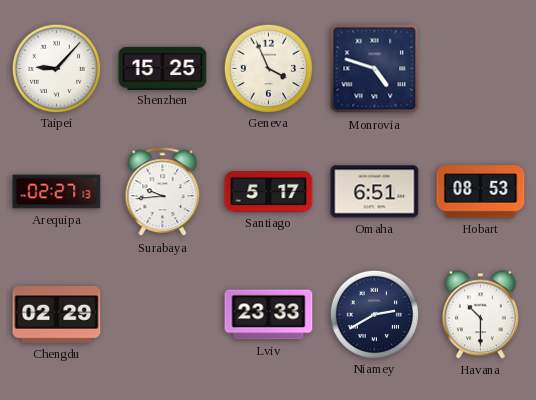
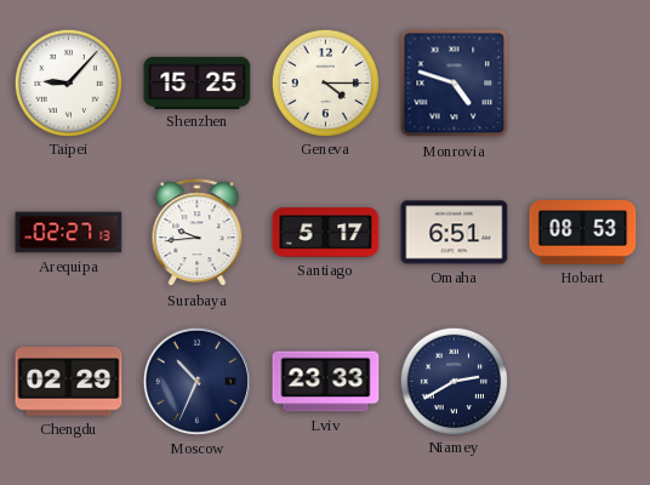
Geneva: 3:56 -> 4:15 (325, 82)
Moscow: none -> 10:34 (196, 381)
Havana: 10:30 -> none (480, 315)
